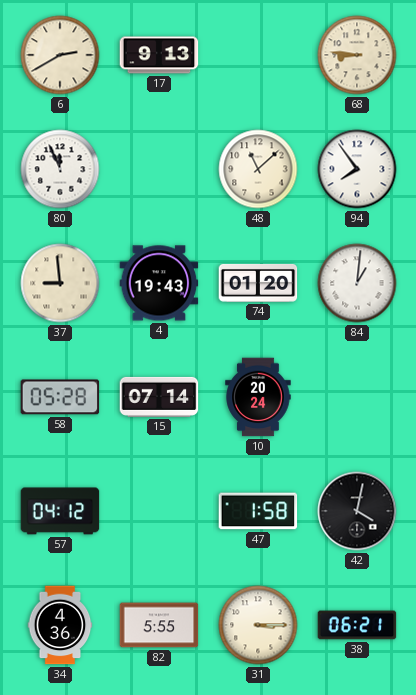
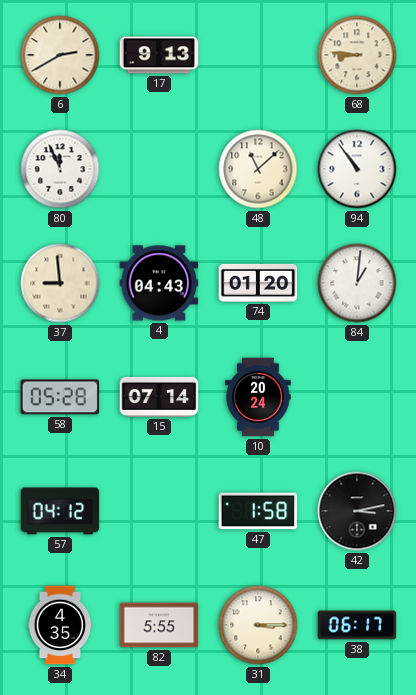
94: 7:54 -> 10:54 (357, 169)
4: 19:43 -> 04:43 (159, 283)
42: 4:02 -> 3:13 (357, 511)
34: 4:36 -> 4:35 (60, 625)
38: 06:21 -> 06:17 (357, 625)
